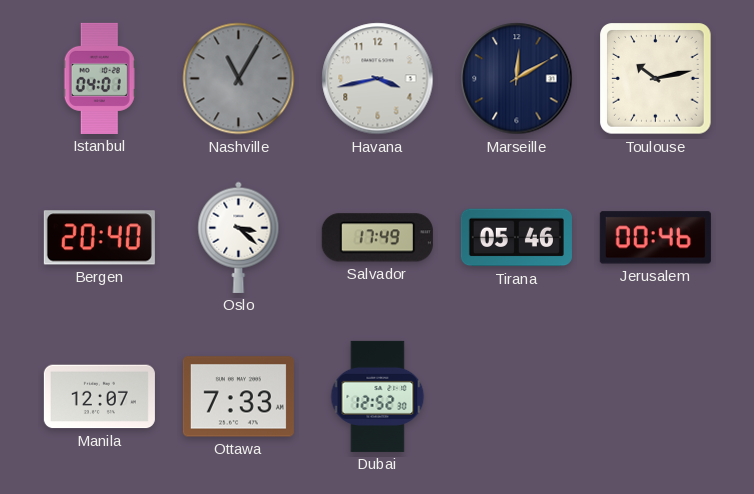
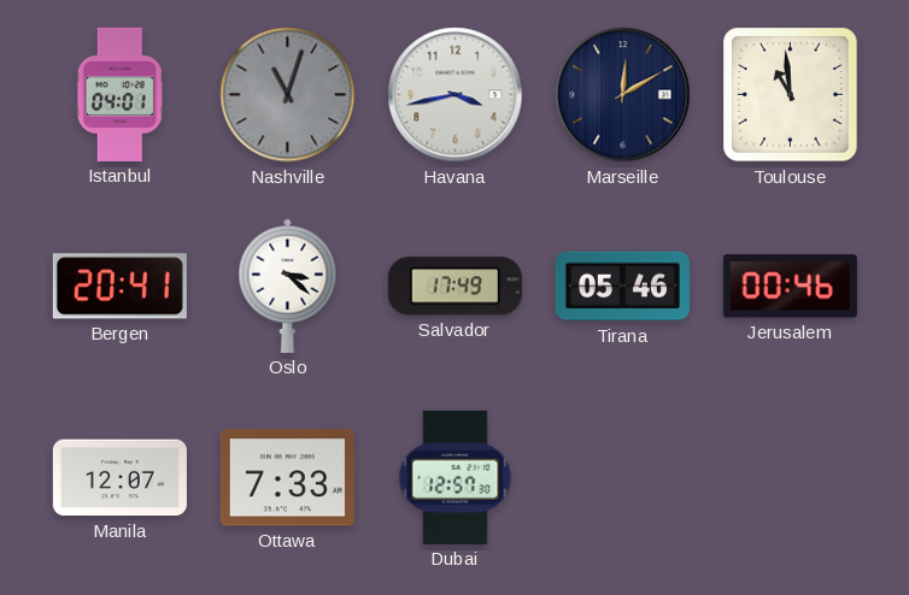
Nashville: 11:05 -> 11:03 (288, 95)
Toulouse: 10:13 -> 10:59 (791, 95)
Bergen: 20:40 -> 20:41 (119, 287)
Dubai: 12:52 -> 12:57 (456, 477)
